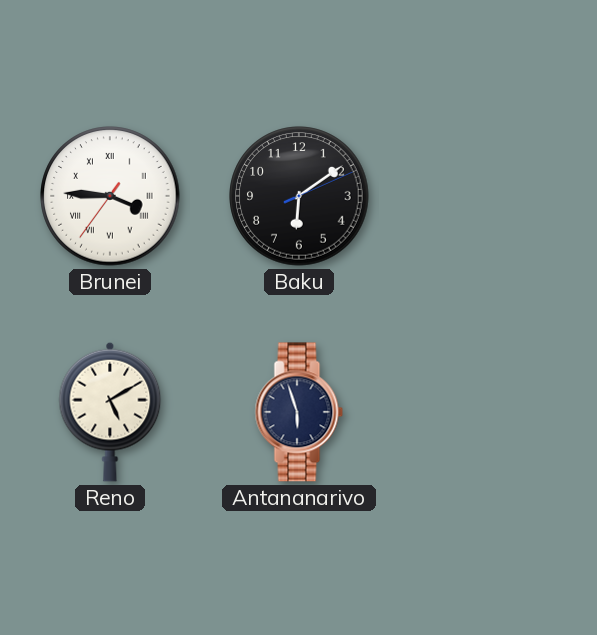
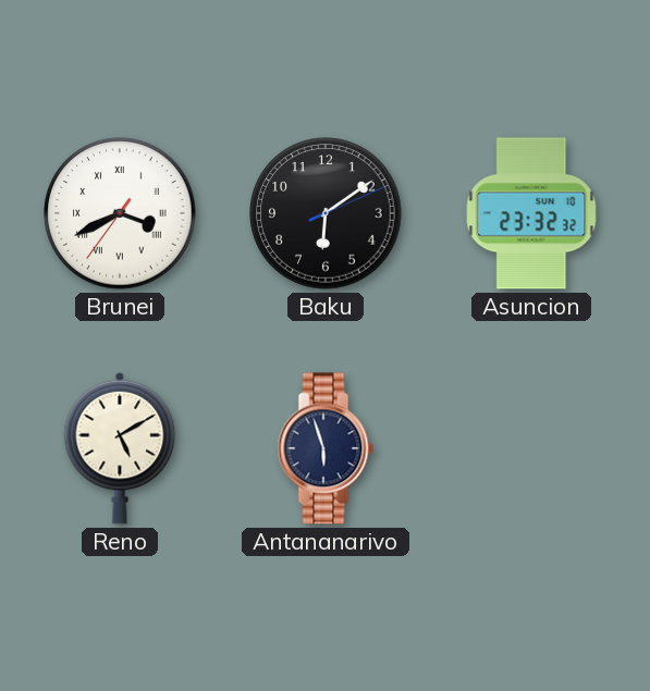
Brunei: 3:45 -> 3:40 (120, 213)
Asuncion: none -> 23:32 (531, 213)
